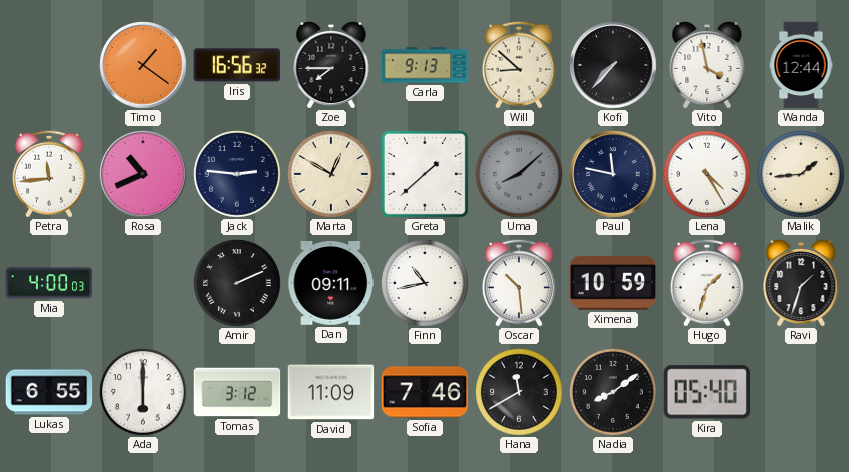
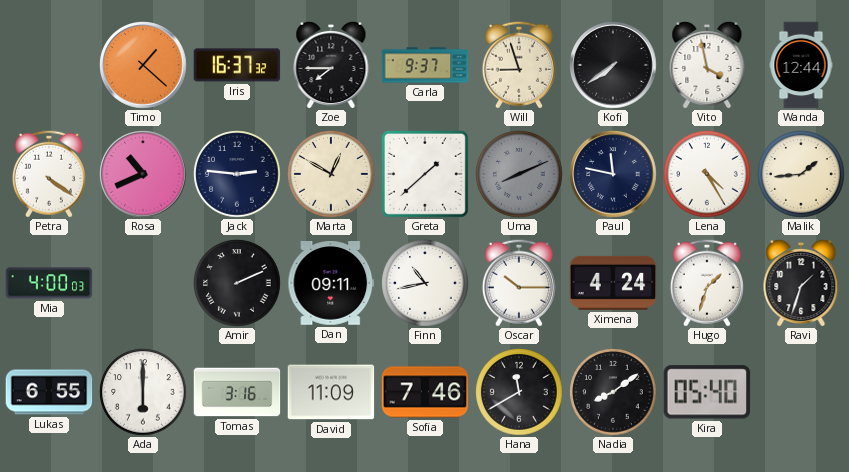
Timo: 1:21 -> 1:22 (143, 65)
Iris: 16:56 -> 16:37 (237, 65)
Carla: 9:13 -> 9:37 (425, 65)
Will: 8:52 -> 8:57 (519, 65)
Kofi: 7:37 -> 7:39 (613, 65)
Petra: 11:44 -> 4:21 (49, 174)
Uma: 8:08 -> 8:11 (519, 174)
Oscar: 10:29 -> 10:15 (519, 283)
Ximena: 10:59 -> 4:24 (613, 283)
Tomas: 3:12 -> 3:16 (237, 392)
